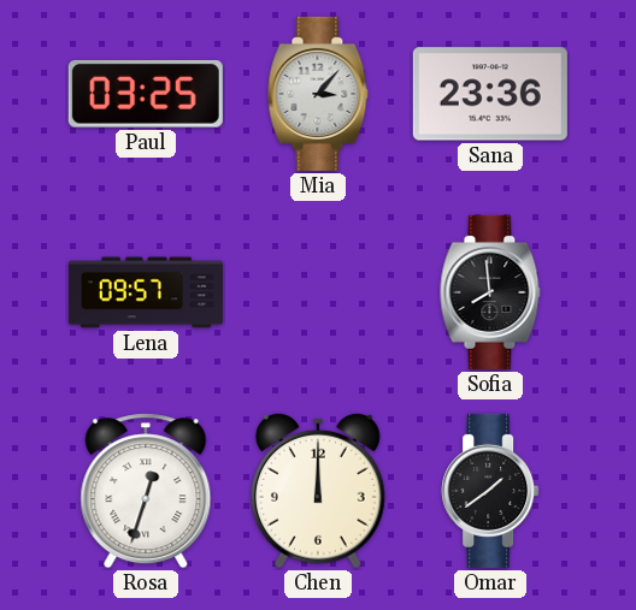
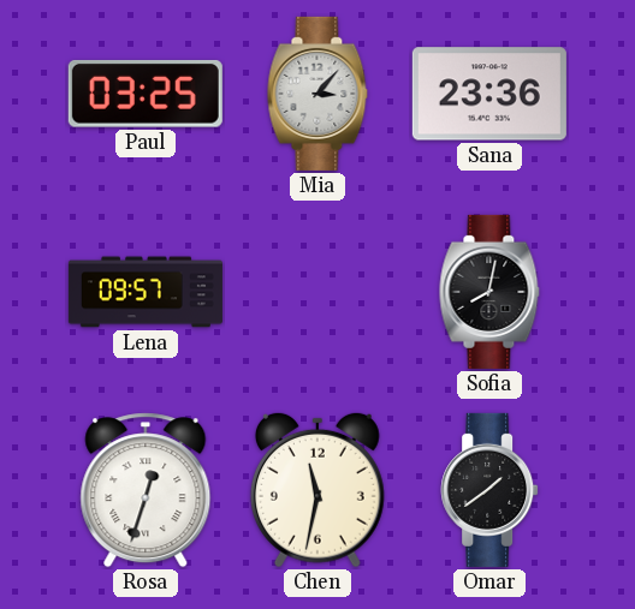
Sofia: 7:59 -> 8:02 (489, 292)
Chen: 12:00 -> 11:32 (317, 490)
